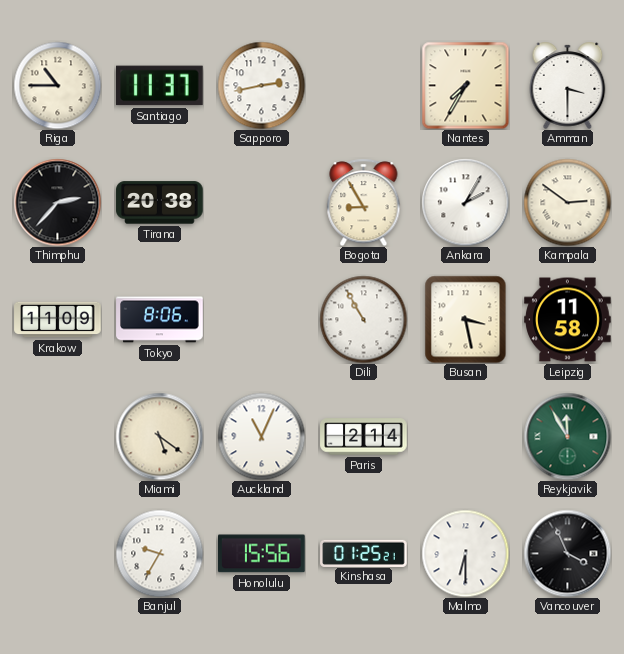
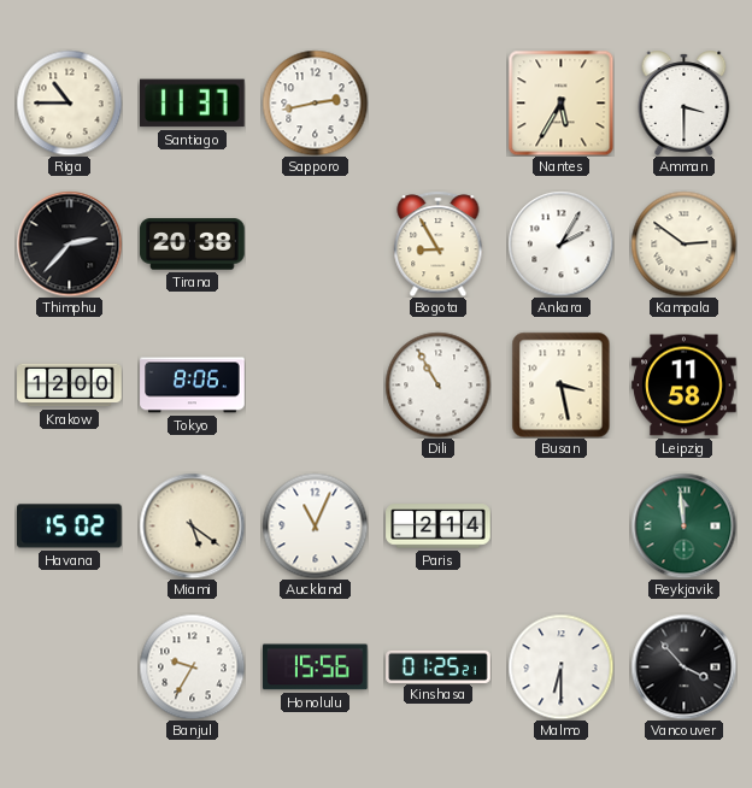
Nantes: 7:35 -> 5:35 (560, 102)
Krakow: 11:09 -> 12:00 (70, 386)
Havana: none -> 15:02 (70, 527)
Reykjavik: 11:55 -> 11:59 (683, 525)
Vancouver: 3:56 -> 3:53 (683, 666)
